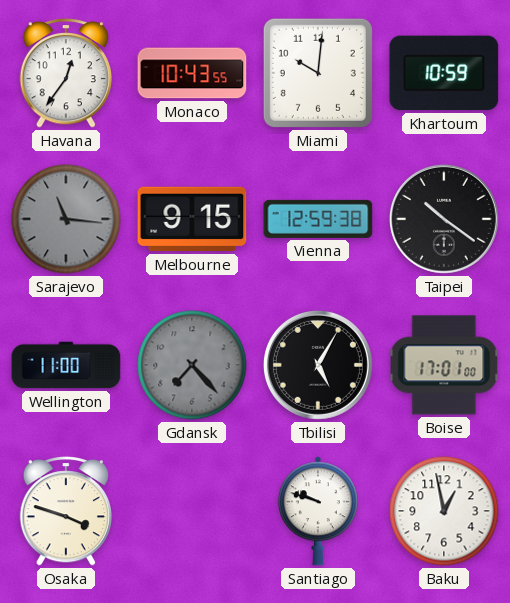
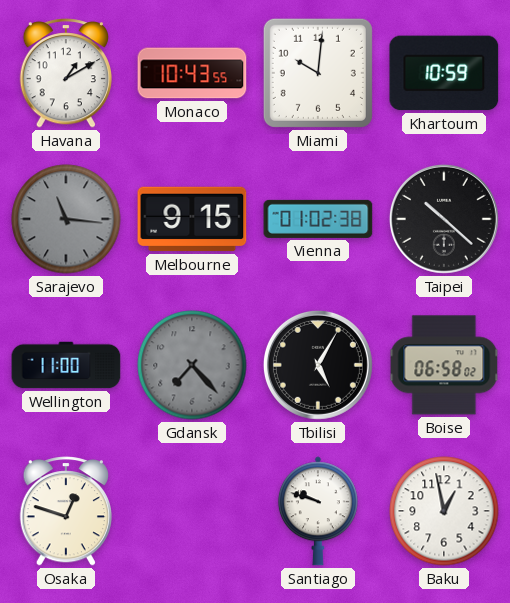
Havana: 12:36 -> 1:10 (65, 73)
Vienna: 12:59 -> 01:02 (318, 219)
Taipei: 10:21 -> 10:22 (444, 219)
Boise: 17:01 -> 06:58 (444, 365)
Osaka: 3:48 -> 12:48 (65, 511)
